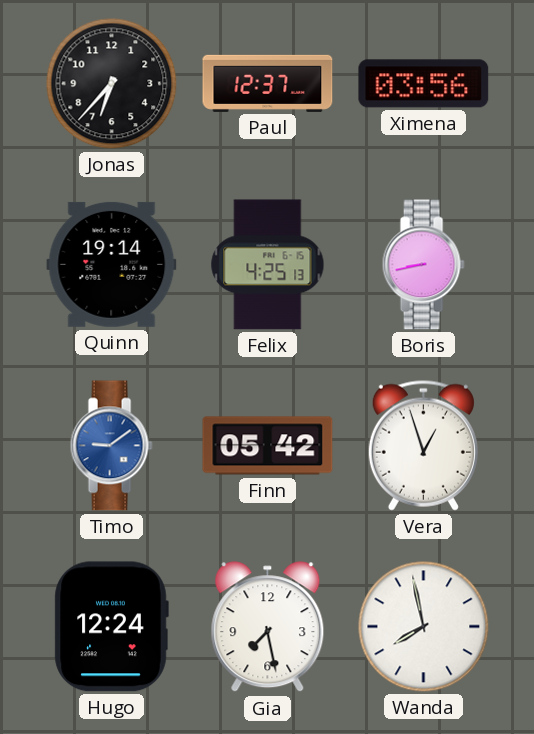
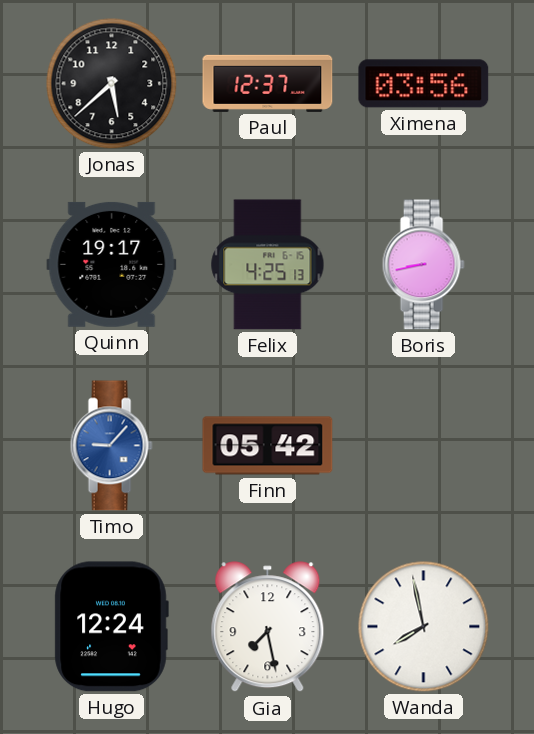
Jonas: 6:37 -> 5:38 (112, 84)
Quinn: 19:14 -> 19:17 (112, 264)
Timo: 9:09 -> 9:07 (111, 446)
Vera: 12:57 -> none (423, 445)
